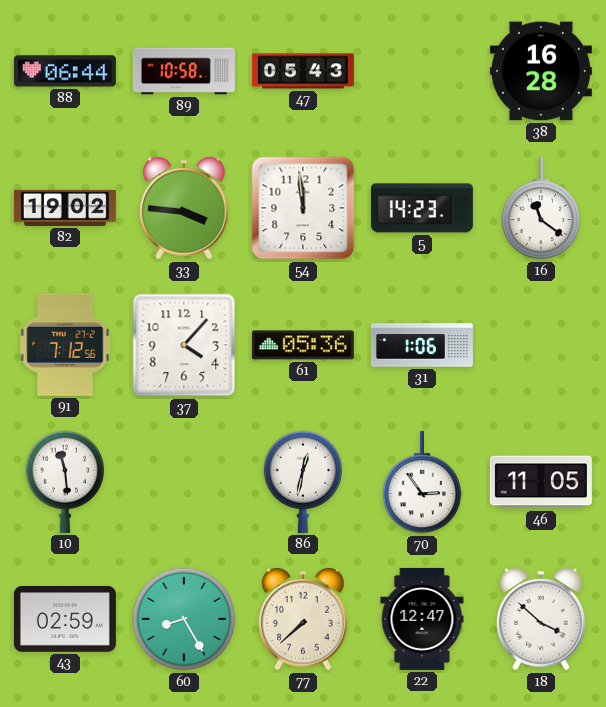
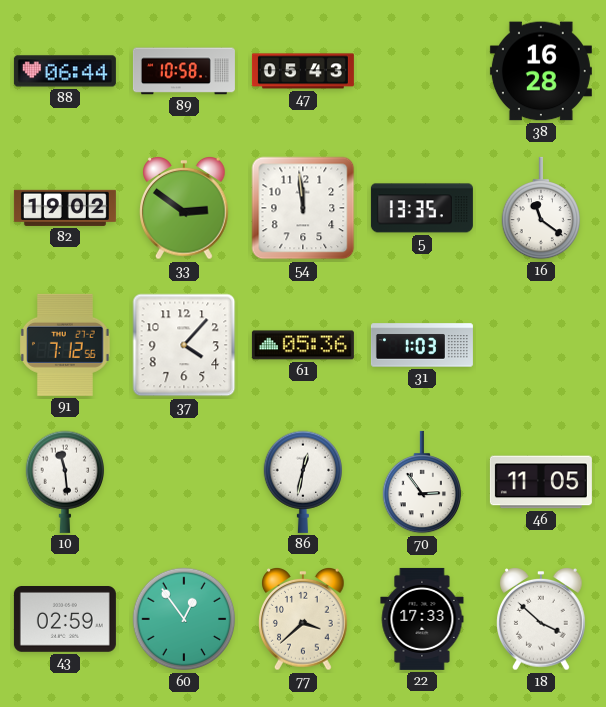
33: 3:46 -> 2:51 (184, 209)
5: 14:23 -> 13:35 (422, 208)
31: 1:06 -> 1:03 (422, 345)
60: 8:25 -> 12:54 (184, 619)
77: 7:38 -> 3:38 (303, 620)
22: 12:47 -> 17:33 (422, 619)
